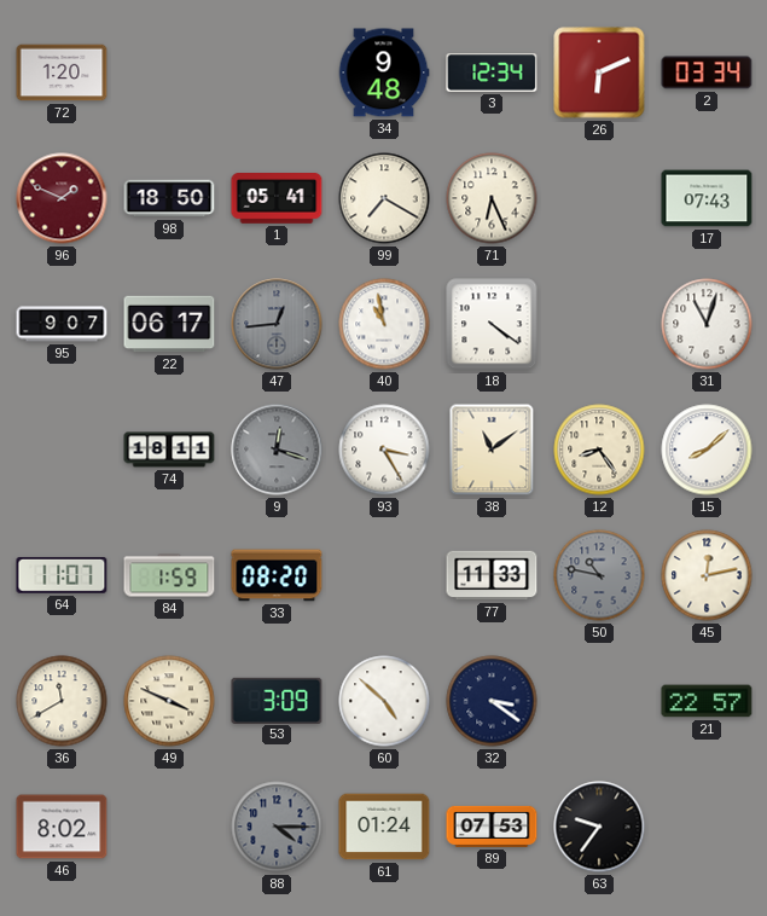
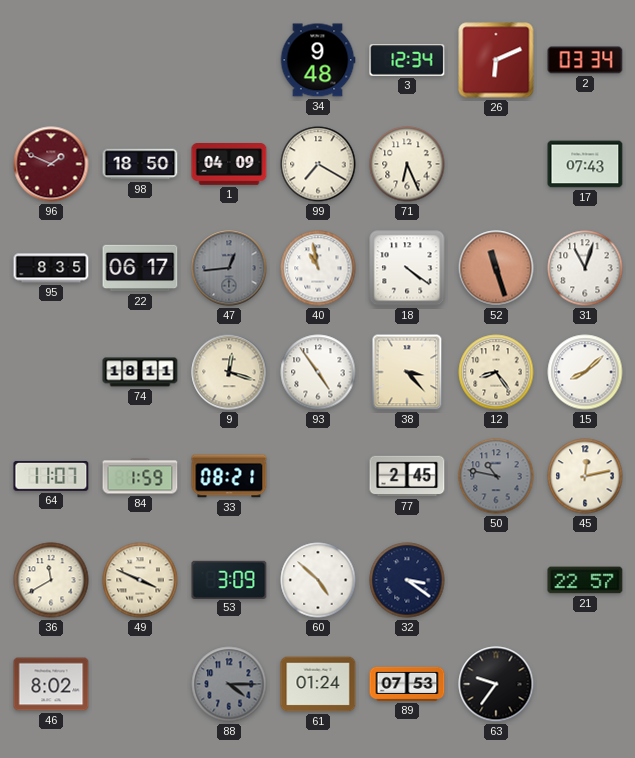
72: 1:20 -> none (62, 73)
1: 05:41 -> 04:09 (229, 165)
95: 9:07 -> 8:35 (51, 268)
52: none -> 11:27 (496, 268)
9 dial: grey -> cream (229, 372)
93: 3:25 -> 4:54 (318, 372)
38: 11:09 -> 3:23 (407, 372)
33: 08:20 -> 08:21 (229, 476)
77: 11:33 -> 2:45 (407, 476)
